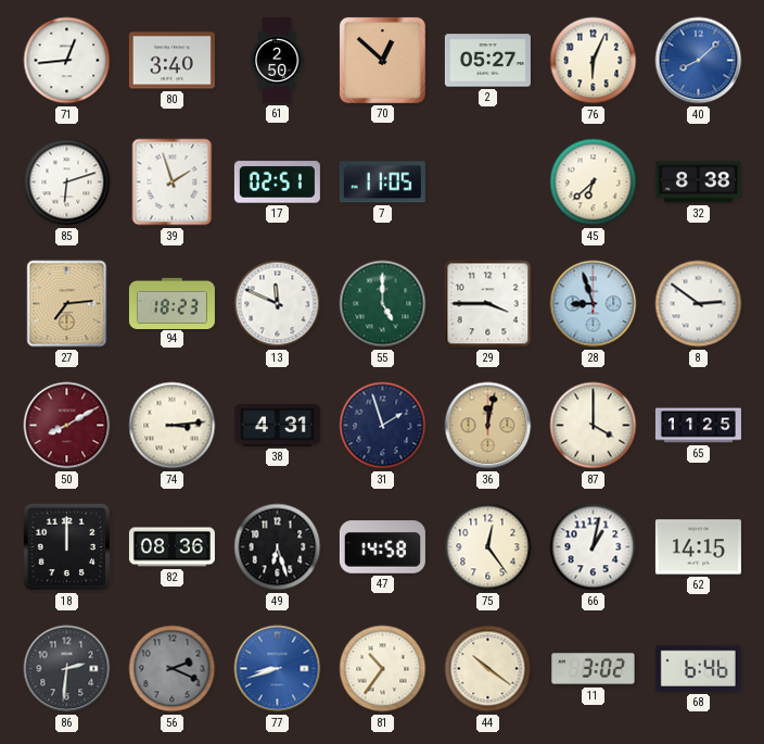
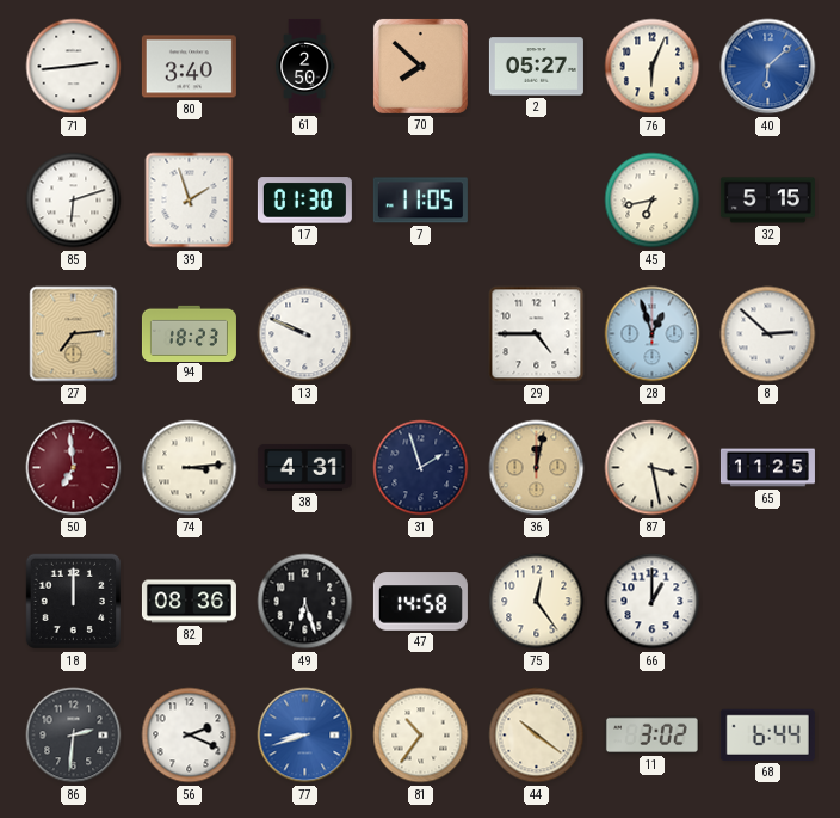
71: 12:44 -> 2:44 (74, 67)
70: 12:52 -> 7:52 (420, 66)
40: 8:08 -> 6:08 (768, 67)
17: 02:51 -> 01:30 (304, 201)
45: 6:38 -> 6:43 (653, 201)
32: 8:38 -> 5:15 (767, 201)
13: 11:49 -> 9:49 (305, 334)
55: 5:00 -> none (383, 304)
29: 3:45 -> 4:45 (537, 334)
28: 8:57 -> 12:57 (653, 334)
8: 2:51 -> 2:52 (768, 334)
50: 8:10 -> 6:59 (74, 468)
87: 4:00 -> 3:28 (653, 468)
66: 1:02 -> 1:00 (653, 602)
62: 14:15 -> none (698, 547)
56 dial: grey -> white (190, 736)
68: 6:46 -> 6:44 (767, 734)
